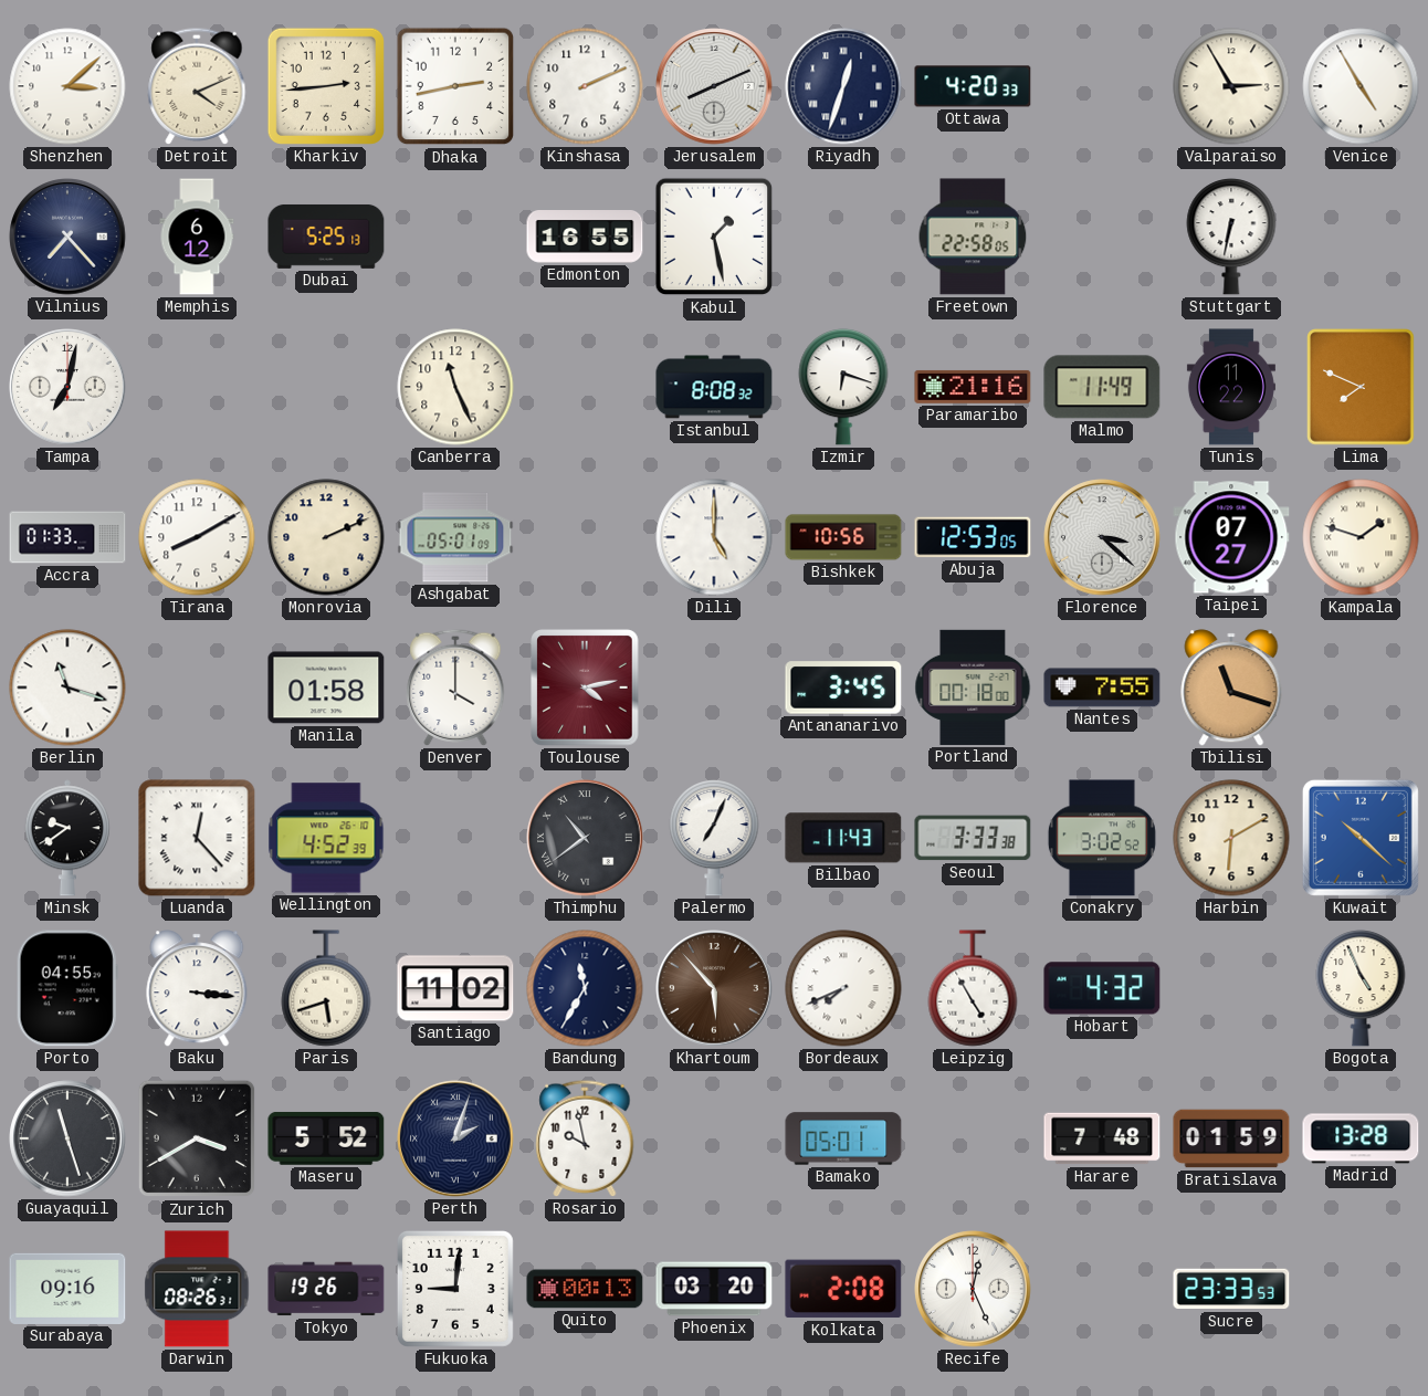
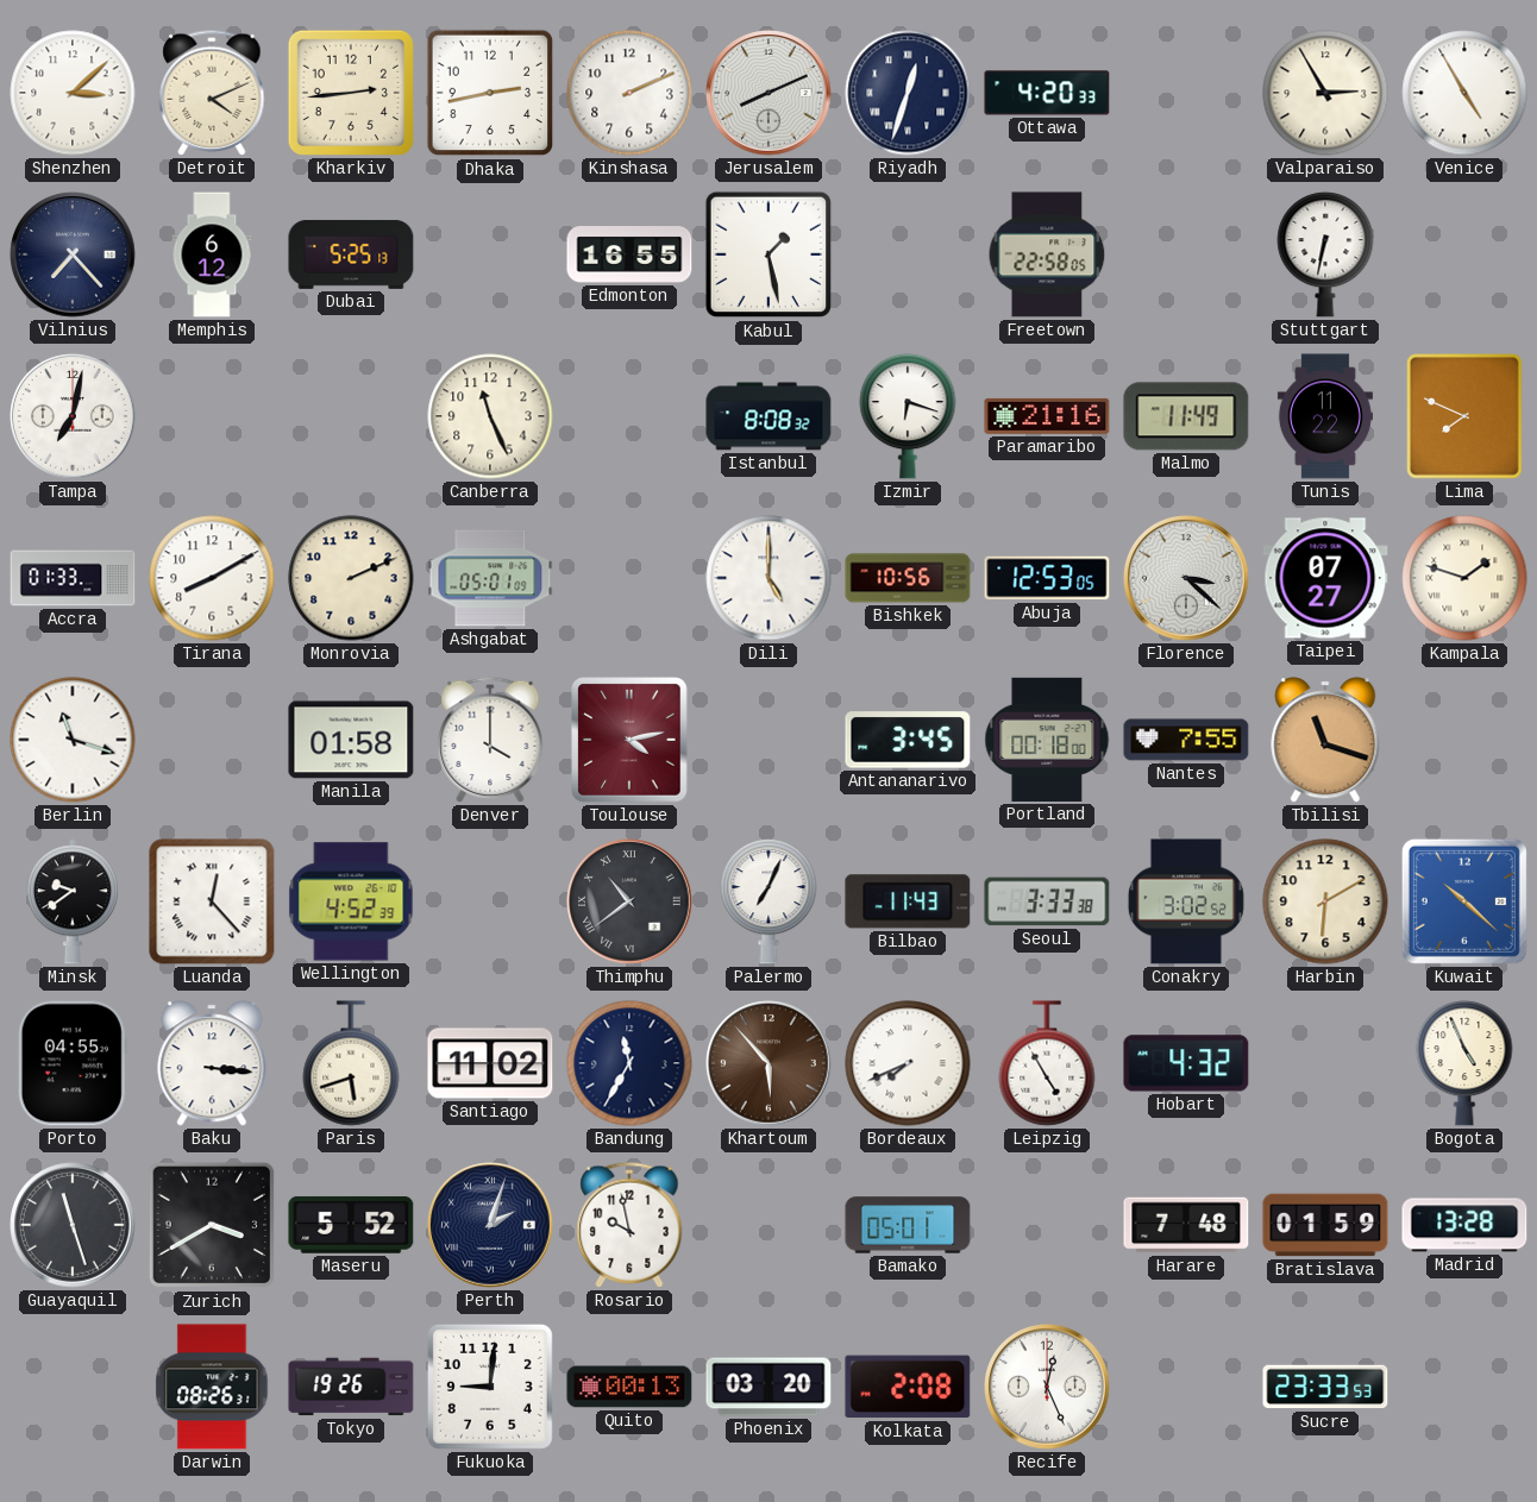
Surabaya: 09:16 -> none (67, 1289)
